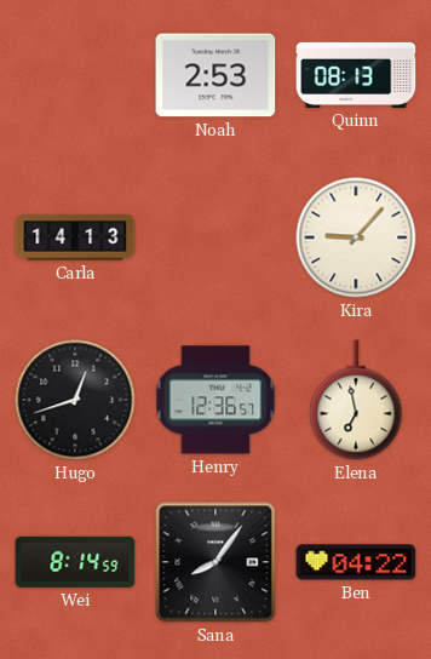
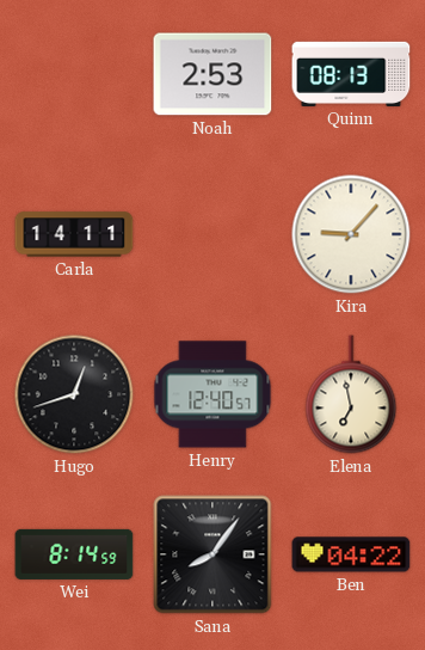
Carla: 14:13 -> 14:11 (74, 234)
Henry: 12:36 -> 12:40 (213, 394)
